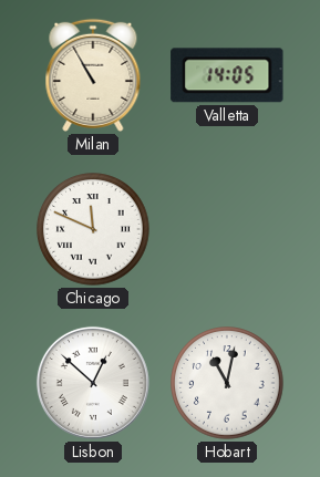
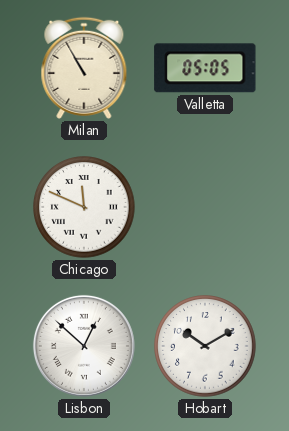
Valletta: 14:05 -> 05:05 (205, 68)
Hobart: 11:02 -> 10:10 (205, 346)
